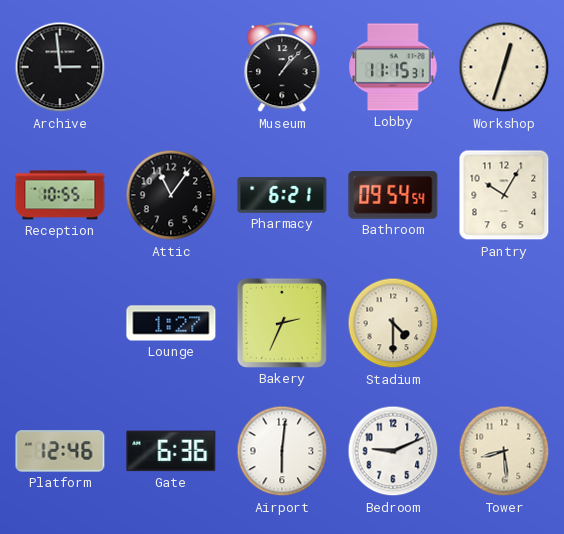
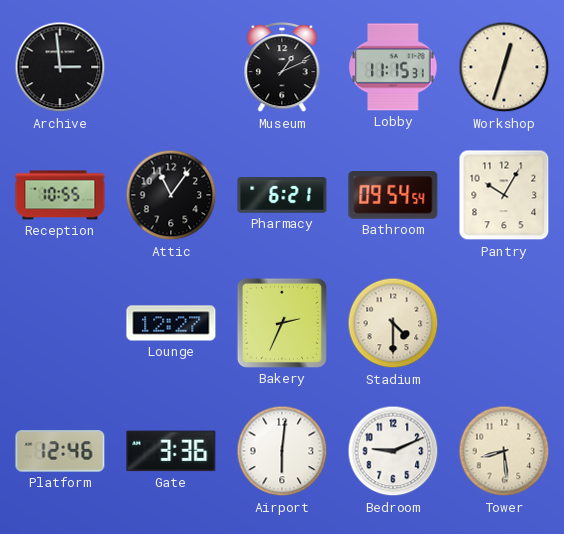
Museum: 1:07 -> 1:11 (282, 68)
Lounge: 1:27 -> 12:27 (171, 323)
Gate: 6:36 -> 3:36 (171, 451)
